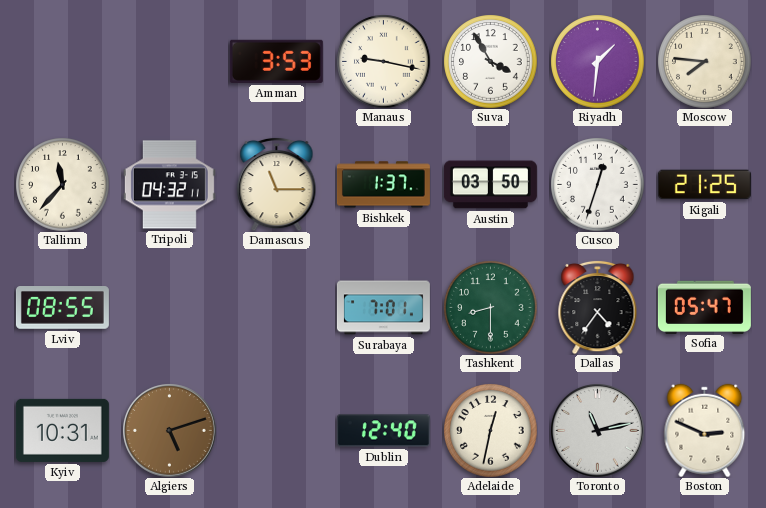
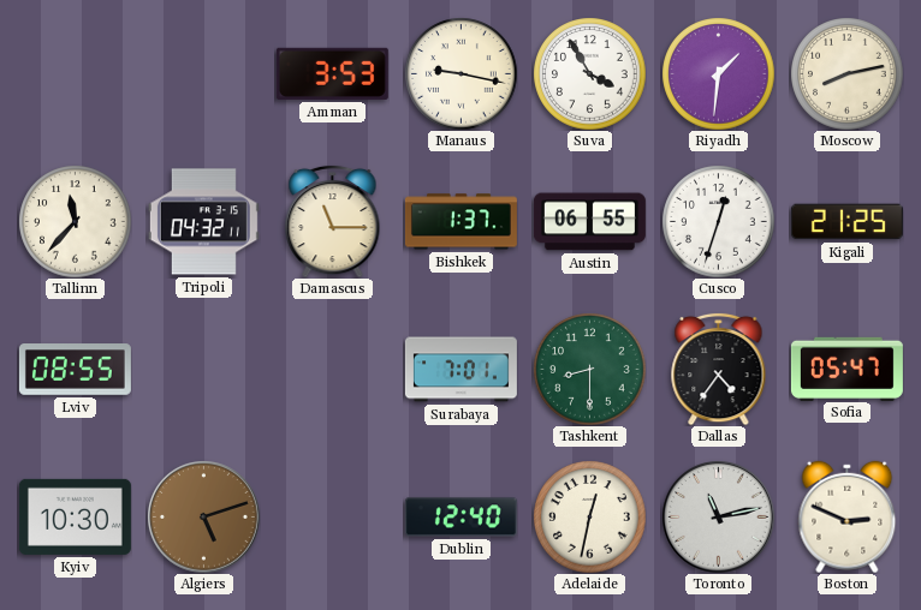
Moscow: 7:46 -> 8:13 (846, 73)
Austin: 03:50 -> 06:55 (589, 222)
Kyiv: 10:31 -> 10:30 (75, 516)
